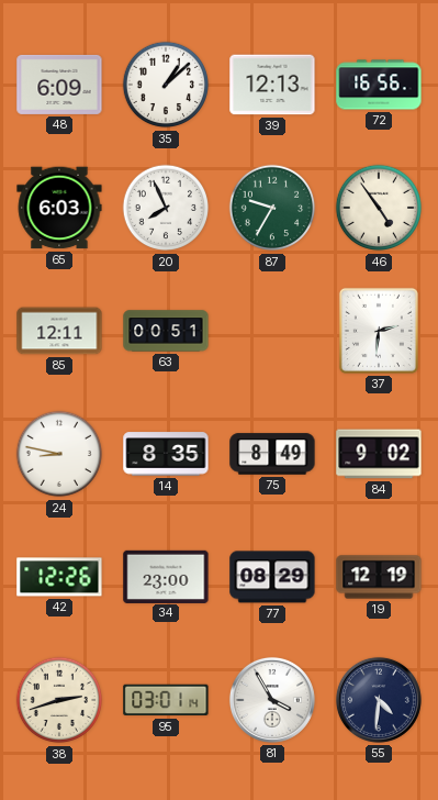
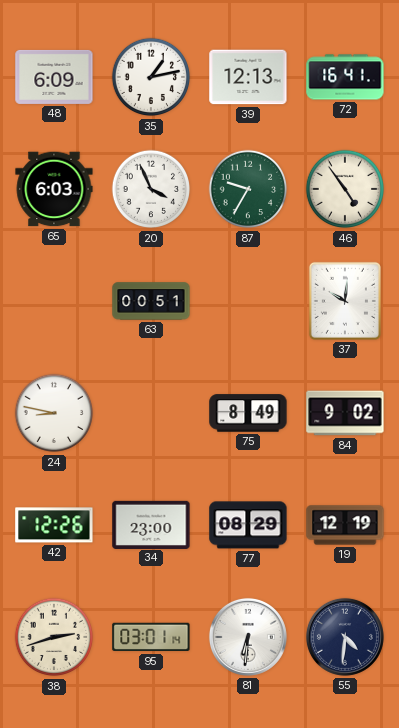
35: 1:08 -> 1:13 (151, 77)
72: 16:56 -> 16:41 (345, 77)
20: 7:56 -> 3:56 (151, 189)
85: 12:11 -> none (59, 331)
37: 2:31 -> 10:01 (345, 301)
14: 8:35 -> none (166, 454)
81: 3:55 -> 6:31 (248, 637)
